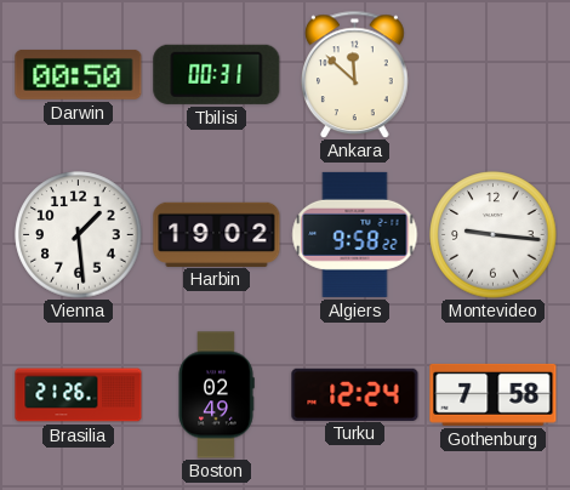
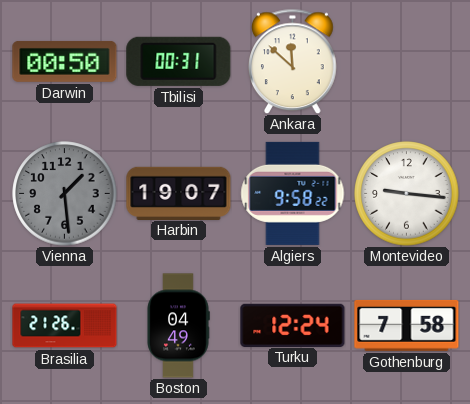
Vienna dial: white -> grey (65, 194)
Harbin: 19:02 -> 19:07 (179, 193)
Boston: 02:49 -> 04:49 (178, 326)
